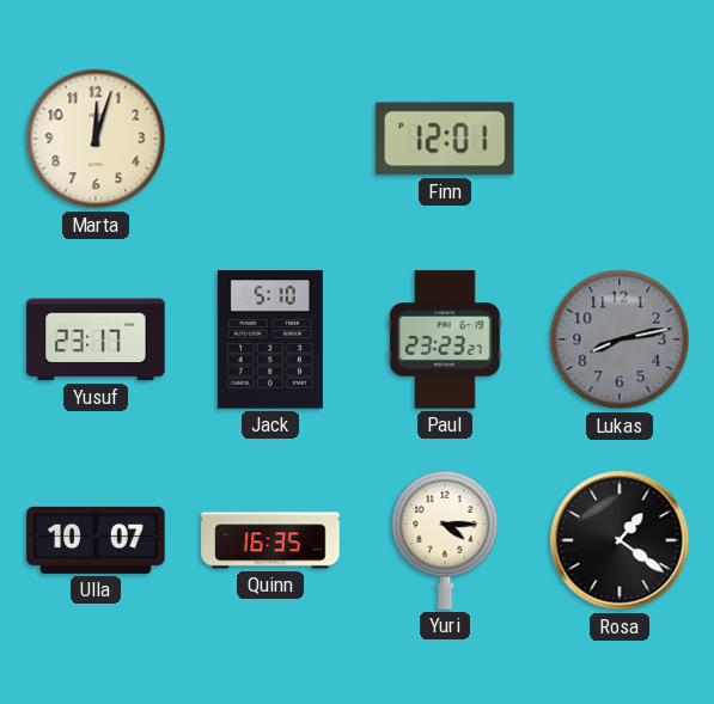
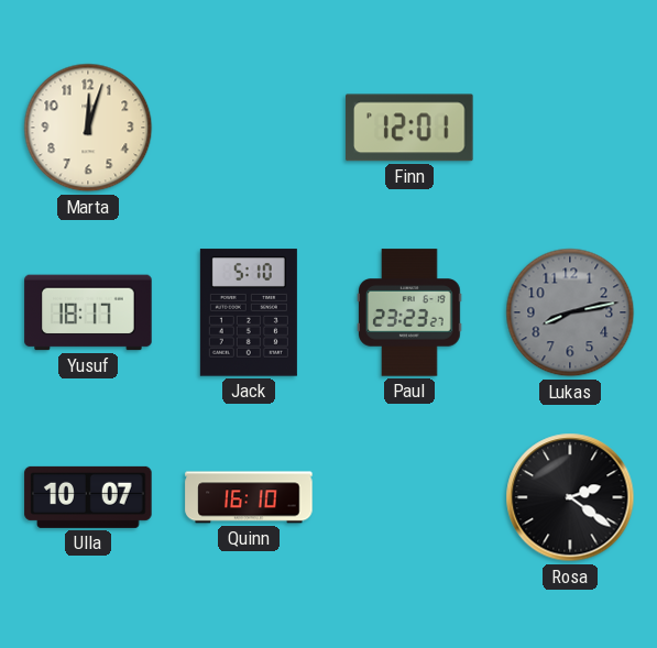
Yusuf: 23:17 -> 18:17 (88, 312)
Quinn: 16:35 -> 16:10 (249, 497)
Yuri: 4:15 -> none (445, 540)
Rosa: 1:21 -> 2:21 (570, 497)
